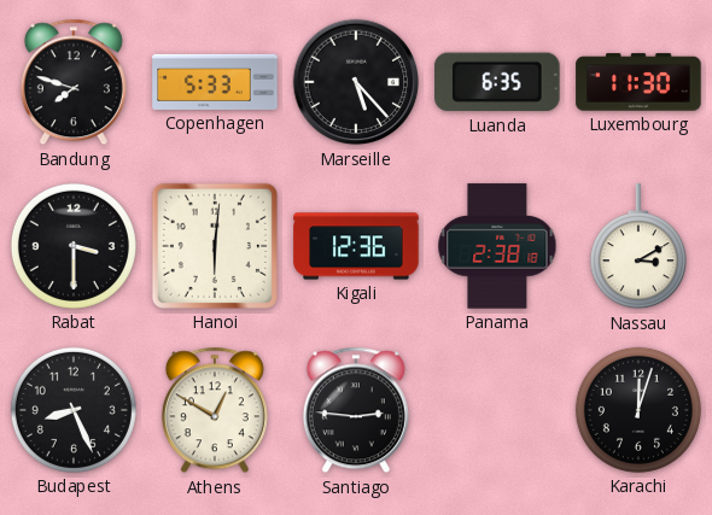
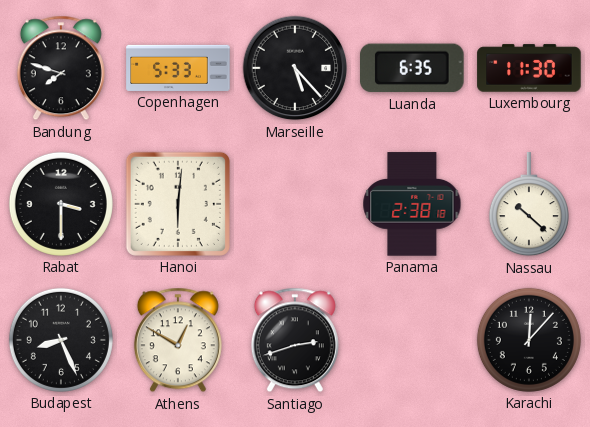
Kigali: 12:36 -> none (356, 246)
Nassau: 3:10 -> 10:22 (529, 205)
Santiago: 2:46 -> 2:42 (295, 340)
Karachi: 12:03 -> 12:07 (529, 340)
